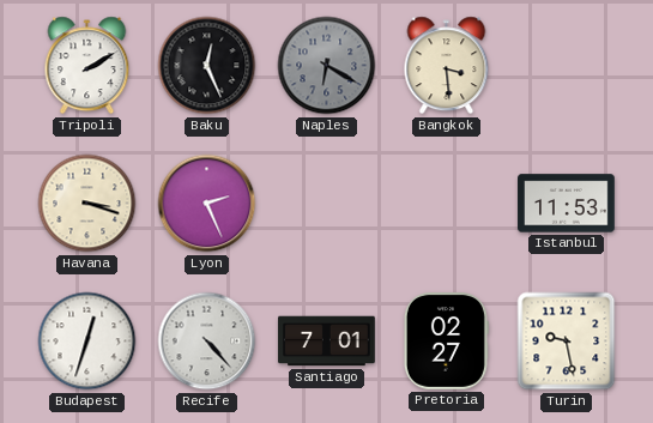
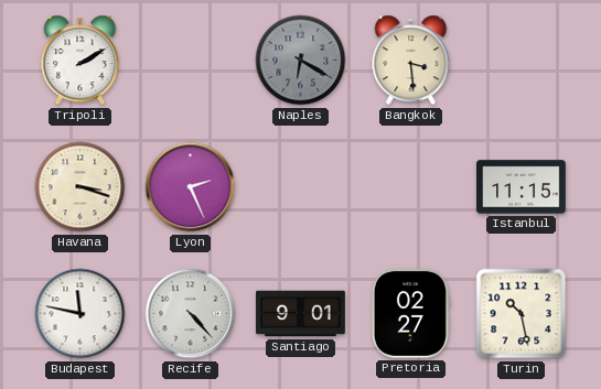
Baku: 12:26 -> none (207, 66)
Istanbul: 11:53 -> 11:15 (522, 187)
Budapest: 12:33 -> 11:47 (81, 314)
Santiago: 7:01 -> 9:01 (301, 314)
Turin: 9:28 -> 10:28 (522, 314)
